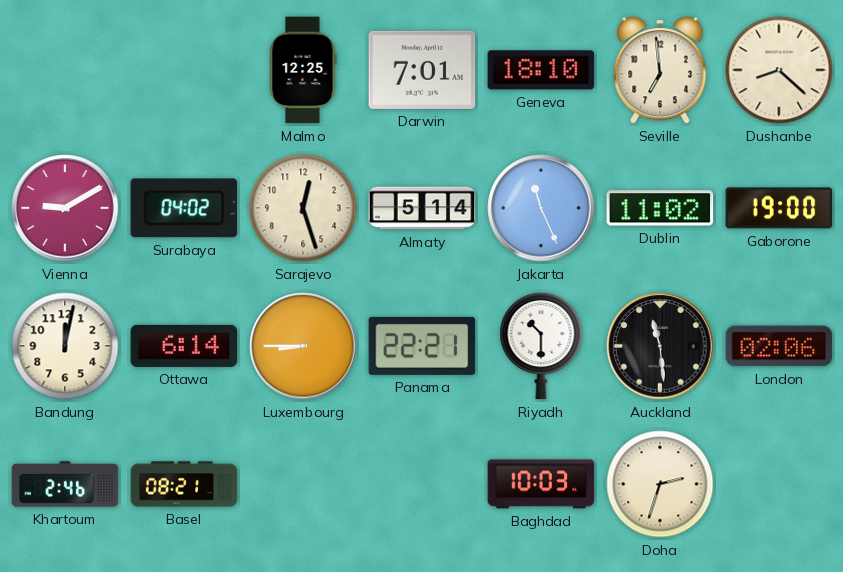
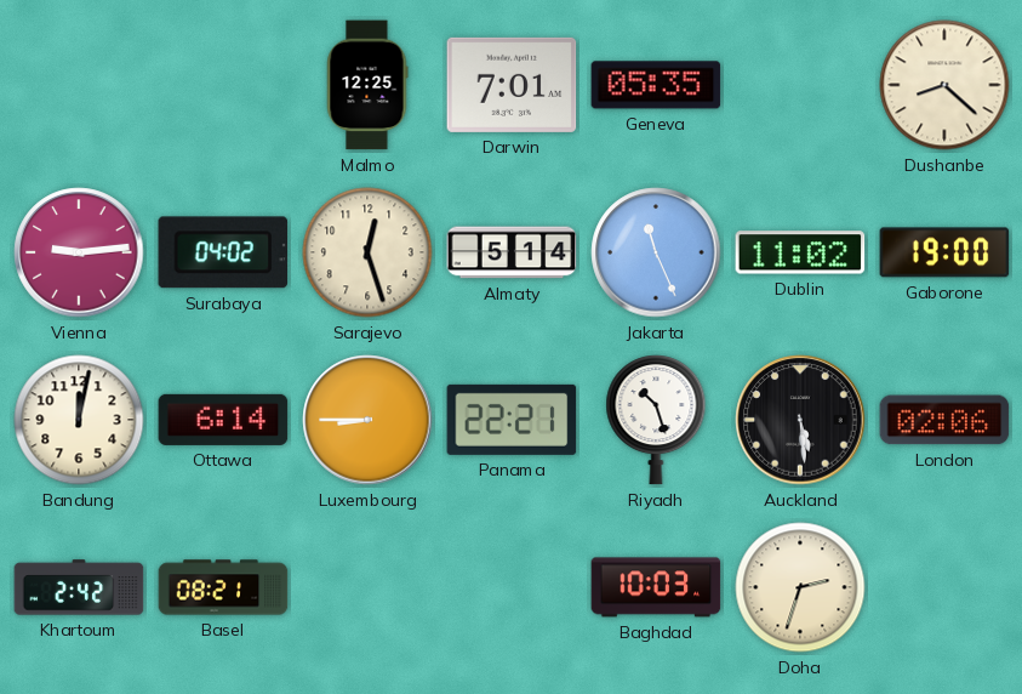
Geneva: 18:10 -> 05:35 (656, 85)
Seville: 6:59 -> none (660, 70)
Vienna: 9:10 -> 9:14 (79, 252)
Riyadh: 10:30 -> 10:27 (656, 420)
Auckland: 11:29 -> 5:29 (800, 420)
Khartoum: 2:46 -> 2:42 (79, 587)
